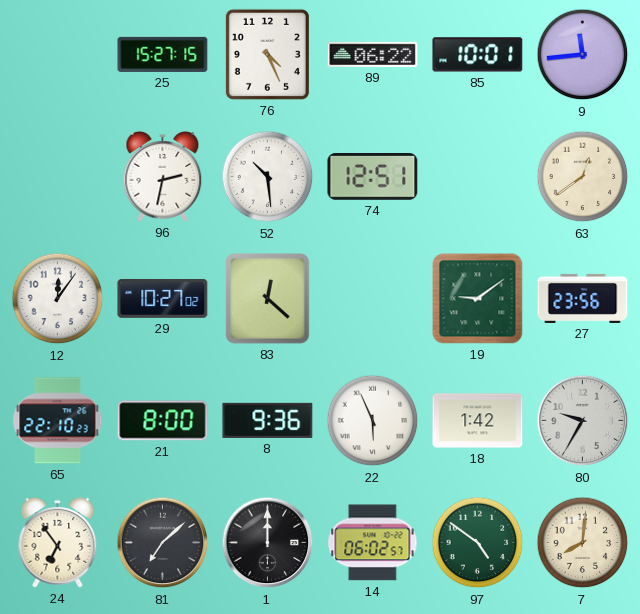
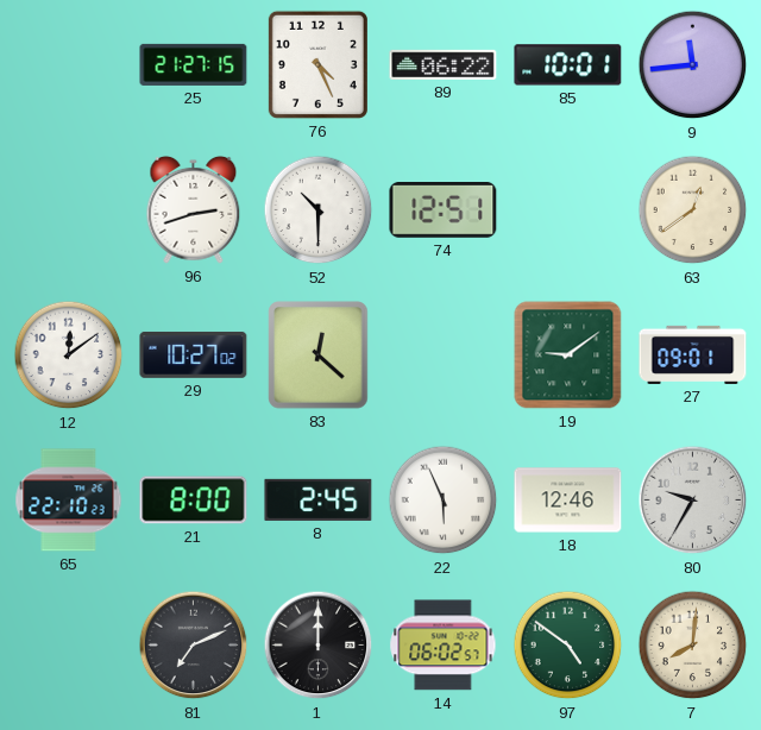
25: 15:27 -> 21:27 (194, 64)
96: 2:32 -> 2:42 (194, 209)
52: 10:29 -> 10:30 (319, 210)
12: 12:06 -> 12:09 (69, 355)
27: 23:56 -> 09:01 (693, 354)
8: 9:36 -> 2:45 (319, 499)
18: 1:42 -> 12:46 (568, 501)
24: 6:54 -> none (58, 542)
81: 7:08 -> 7:11 (194, 646)
